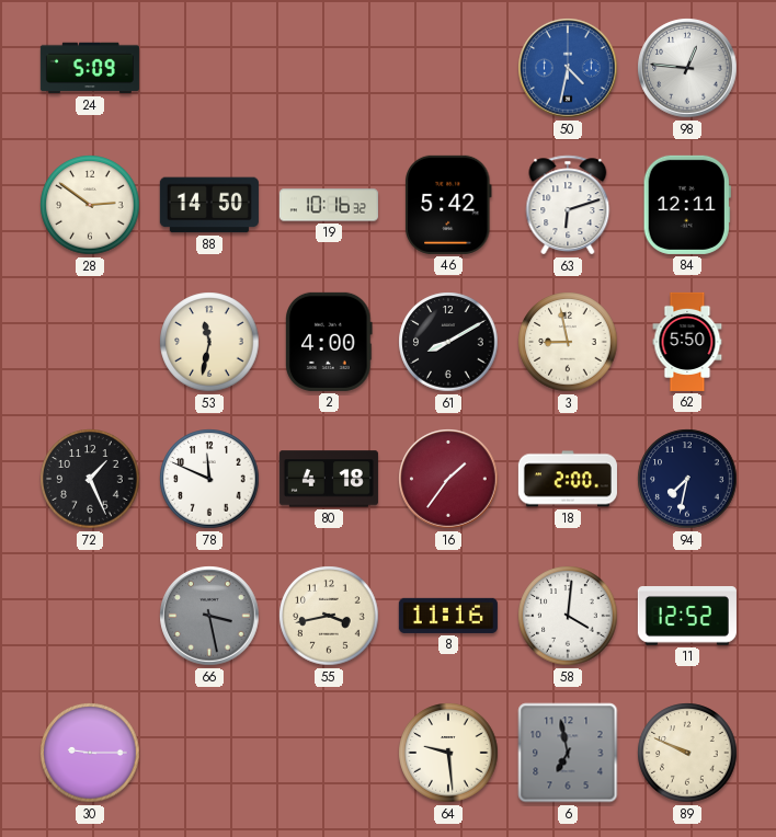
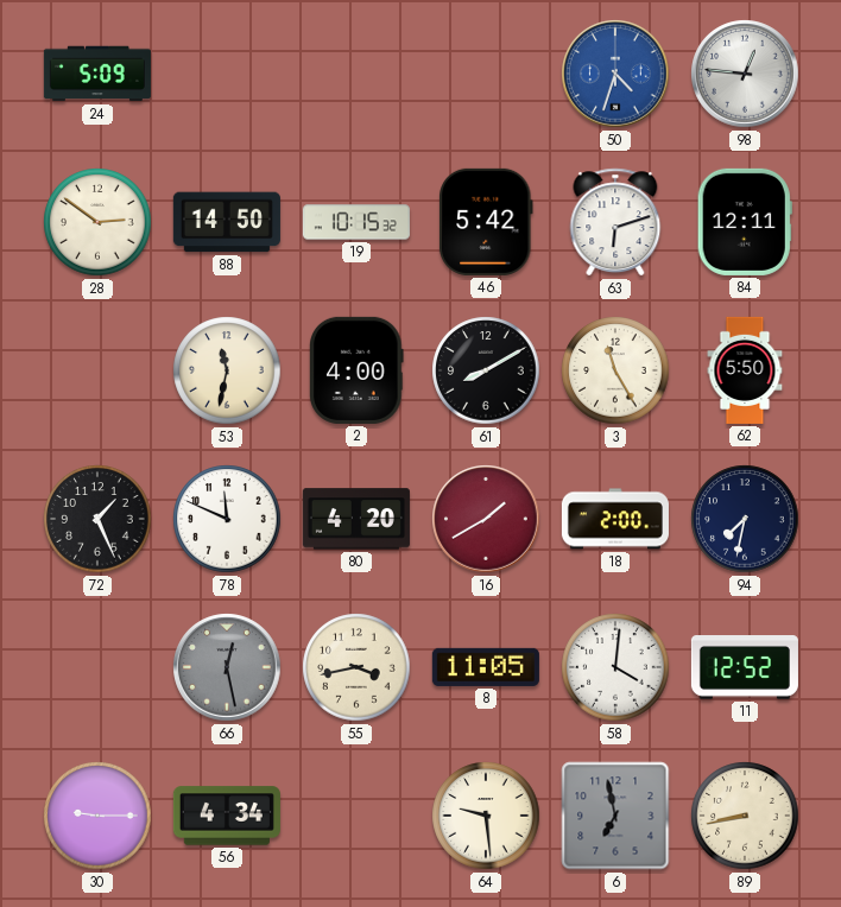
50: 4:32 -> 4:33 (615, 74)
19: 10:16 -> 10:15 (356, 222)
3: 8:58 -> 11:25 (615, 370)
80: 4:18 -> 4:20 (356, 519)
16: 1:36 -> 1:40 (486, 519)
66: 3:28 -> 12:28 (227, 667)
8: 11:16 -> 11:05 (486, 667)
56: none -> 4:34 (227, 816)
89: 9:49 -> 8:43 (745, 816)
